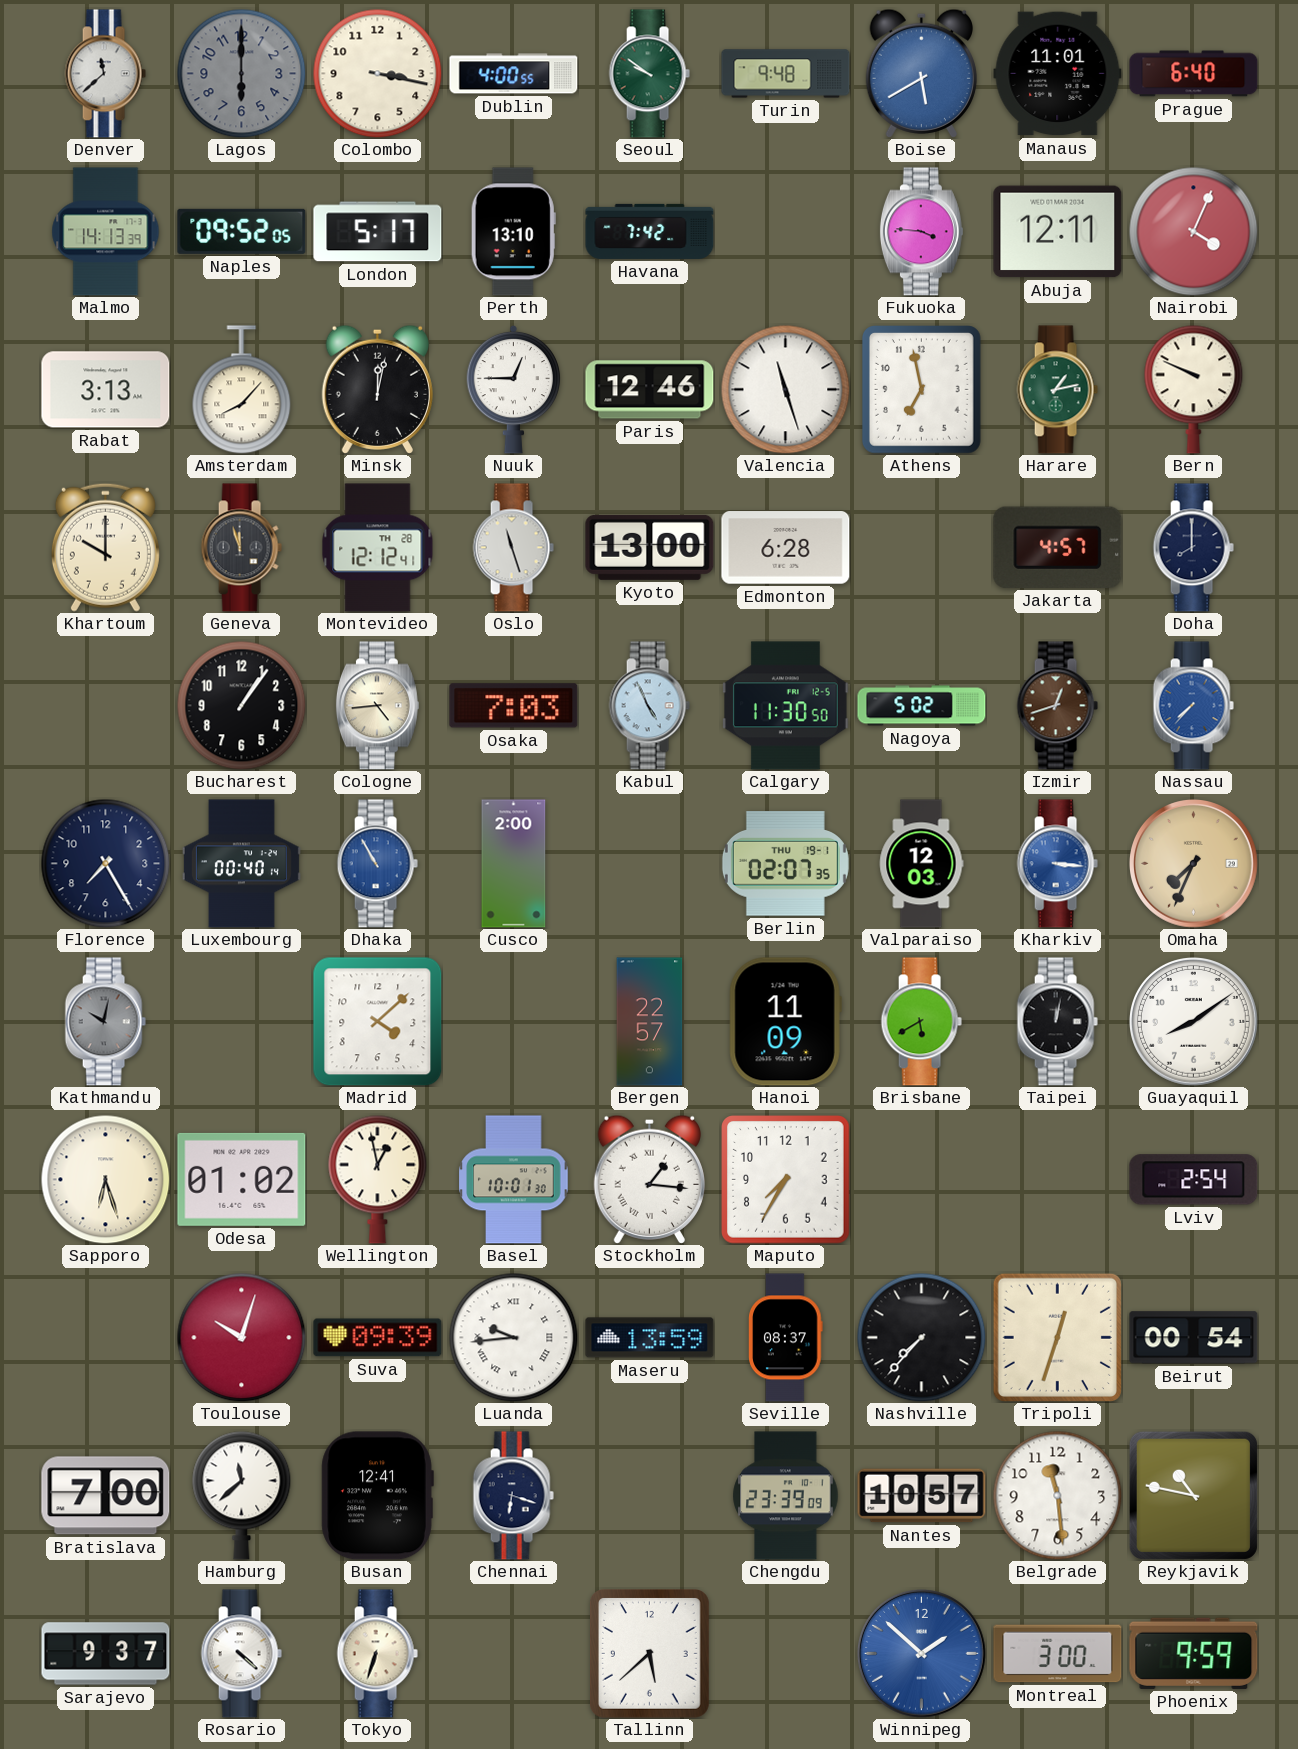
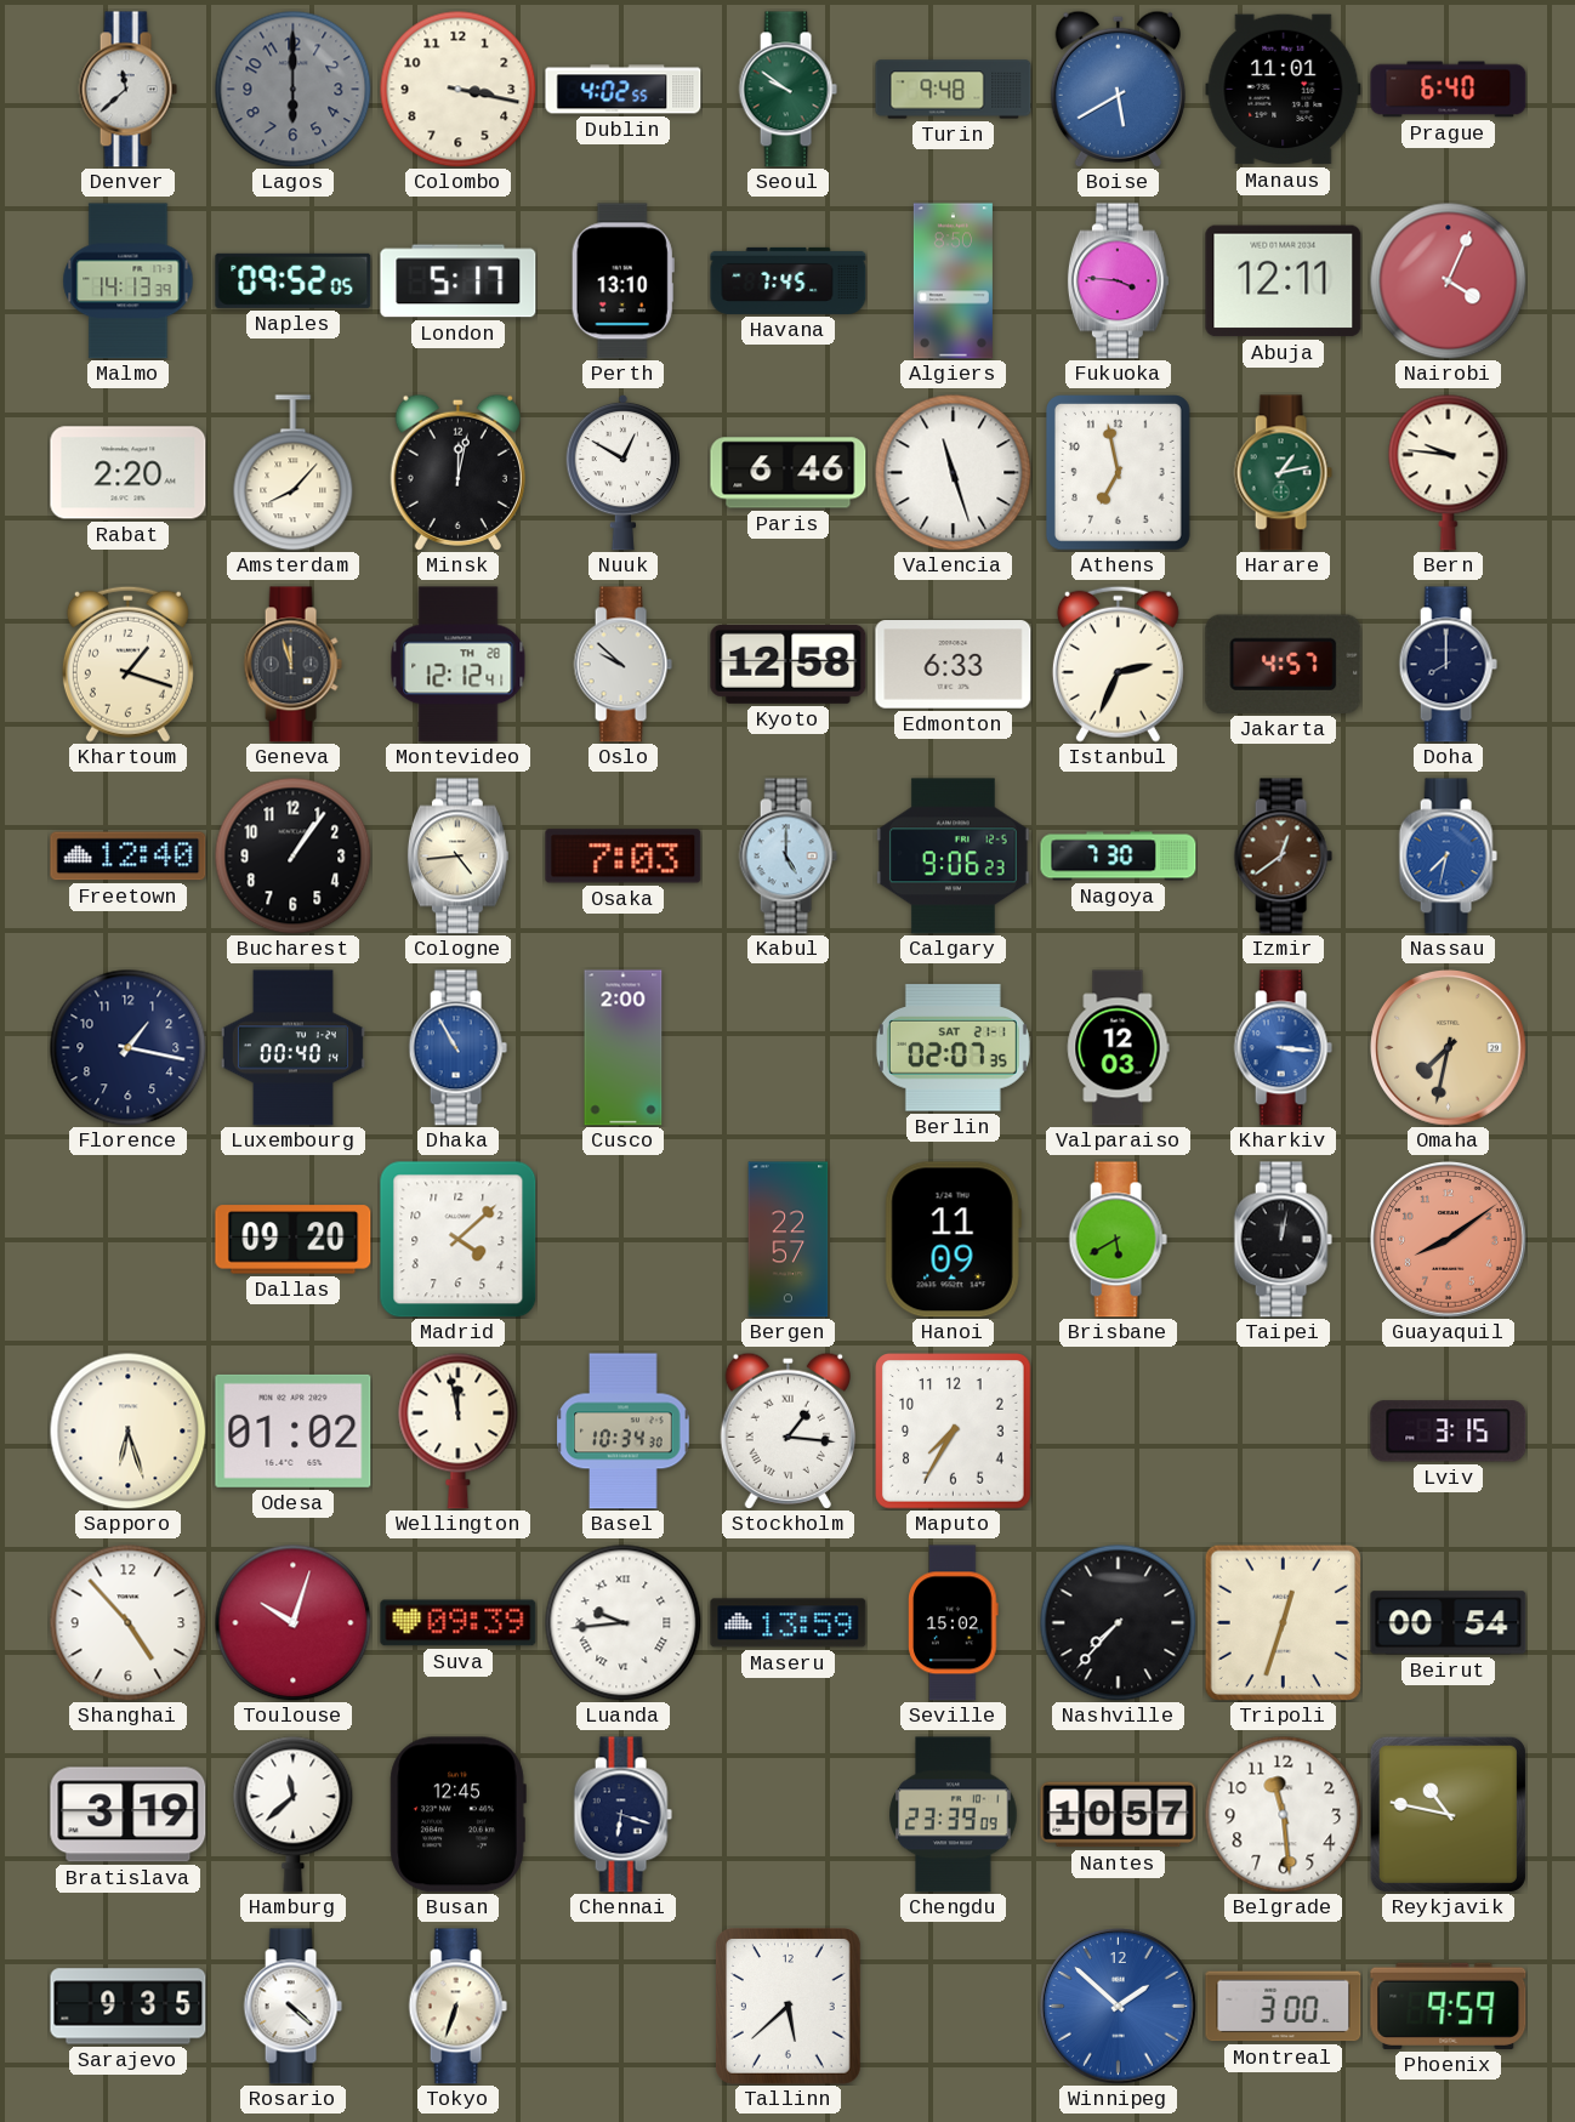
Dublin: 4:00 -> 4:02 (624, 90)
Havana: 7:42 -> 7:45 (789, 280)
Algiers: none -> 8:50 (953, 281)
Rabat: 3:13 -> 2:20 (129, 473)
Nuuk: 12:45 -> 12:50 (624, 472)
Paris: 12:46 -> 6:46 (789, 473)
Bern: 9:49 -> 9:46 (1449, 472)
Khartoum: 10:00 -> 1:18 (127, 664)
Oslo: 11:27 -> 9:52 (622, 665)
Kyoto: 13:00 -> 12:58 (789, 664)
Edmonton: 6:28 -> 6:33 (954, 665)
Istanbul: none -> 2:34 (1118, 664)
Freetown: none -> 12:40 (129, 857)
Kabul: 4:56 -> 5:00 (787, 857)
Calgary: 11:30 -> 9:06 (954, 857)
Nagoya: 5:02 -> 7:30 (1119, 857)
Izmir: 12:42 -> 12:39 (1283, 857)
Nassau: 7:37 -> 7:32 (1448, 857)
Florence: 7:25 -> 1:17 (127, 1047)
Berlin date: THU 19-1 -> SAT 21-1 (953, 1048)
Omaha: 7:34 -> 7:32 (1449, 1048)
Kathmandu: 10:02 -> none (105, 1022)
Dallas: none -> 09:20 (294, 1240)
Guayaquil dial: white -> salmon (1449, 1240)
Wellington: 12:58 -> 11:58 (459, 1430)
Basel: 10:01 -> 10:34 (624, 1432)
Lviv: 2:54 -> 3:15 (1449, 1432)
Shanghai: none -> 4:53 (127, 1622)
Seville: 08:37 -> 15:02 (954, 1623)
Bratislava: 7:00 -> 3:19 (129, 1815)
Busan: 12:41 -> 12:45 (457, 1815)
Sarajevo: 9:37 -> 9:35 (129, 2007)
